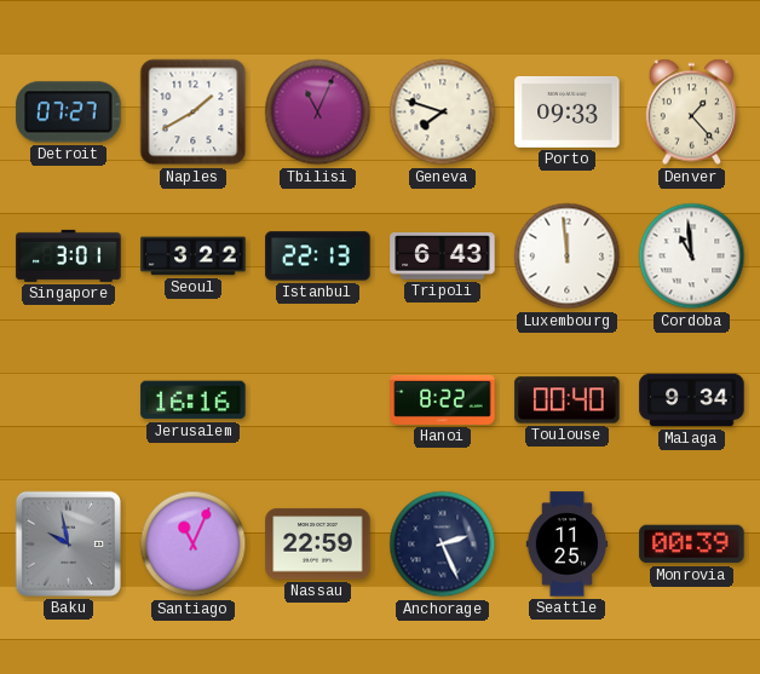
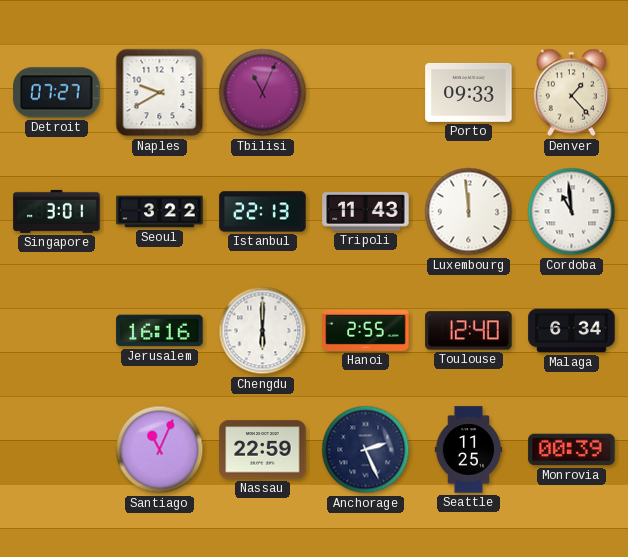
Naples: 1:40 -> 9:40 (160, 93)
Geneva: 7:48 -> none (443, 113)
Tripoli: 6:43 -> 11:43 (366, 212)
Chengdu: none -> 6:00 (263, 331)
Hanoi: 8:22 -> 2:55 (366, 330)
Toulouse: 00:40 -> 12:40 (469, 331)
Malaga: 9:34 -> 6:34 (572, 331)
Baku: 9:58 -> none (68, 543)
